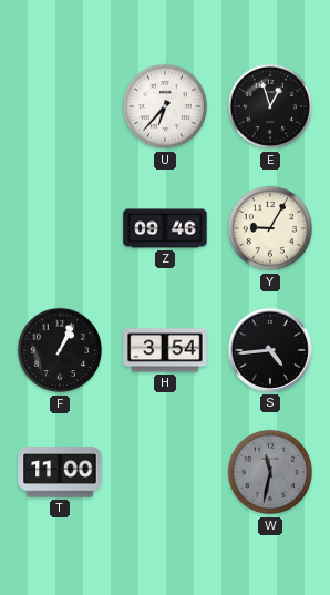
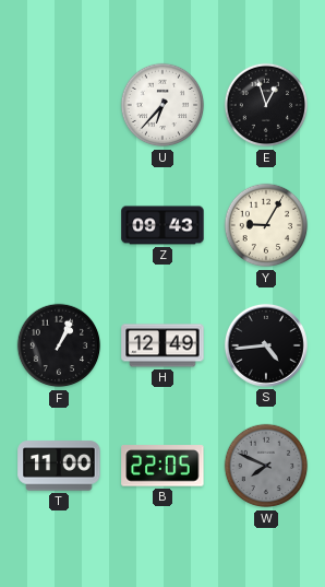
Z: 09:46 -> 09:43 (162, 225)
H: 3:54 -> 12:49 (162, 345)
B: none -> 22:05 (162, 466)
W: 11:32 -> 7:49 (266, 466)
